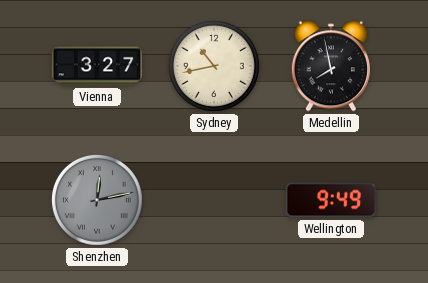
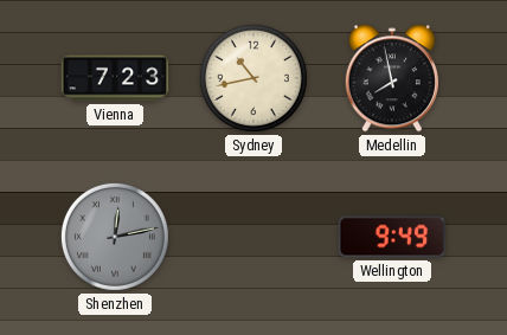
Vienna: 3:27 -> 7:23 (115, 78)
